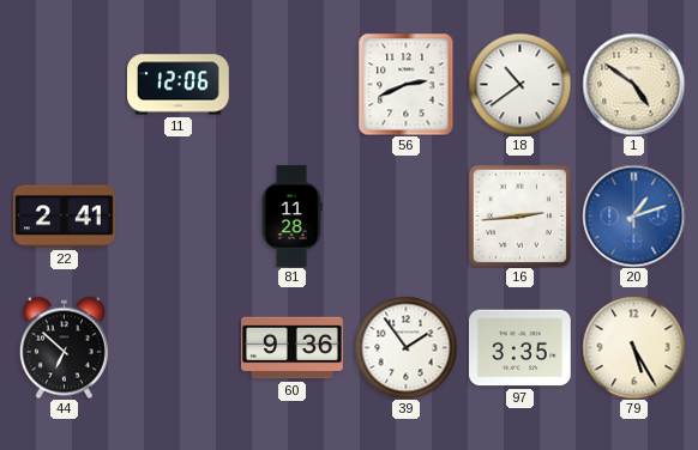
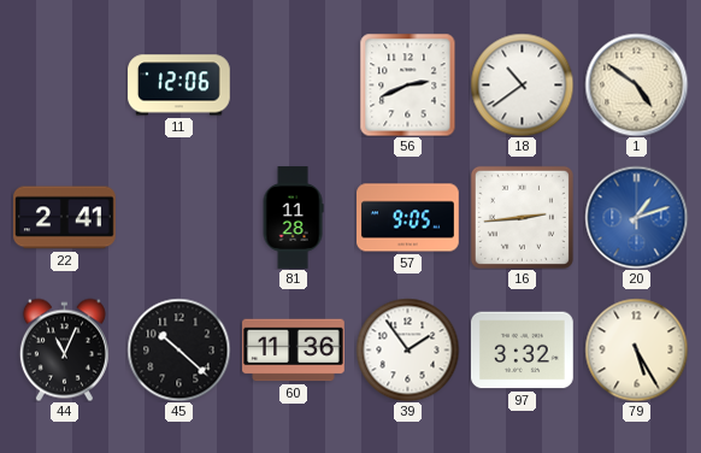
57: none -> 9:05 (408, 218)
44: 6:52 -> 11:04 (64, 349)
45: none -> 10:22 (178, 349)
60: 9:36 -> 11:36 (294, 351)
97: 3:35 -> 3:32 (523, 351)
